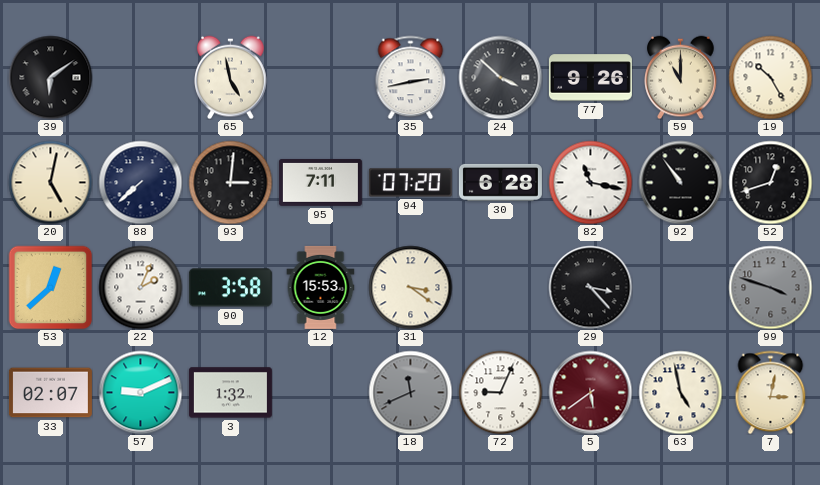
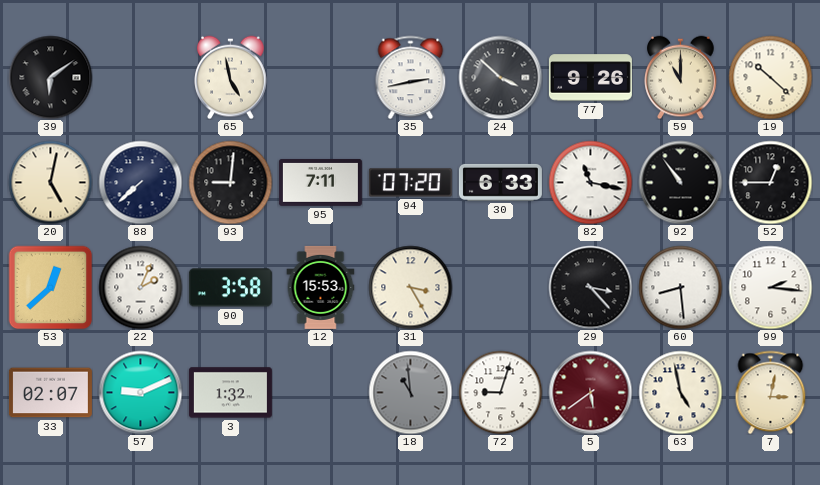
19: 10:25 -> 10:22 (770, 77)
93: 3:01 -> 9:01 (230, 182)
30: 6:28 -> 6:33 (500, 182)
52: 12:42 -> 12:45 (770, 182)
31: 3:21 -> 3:25 (410, 287)
60: none -> 8:29 (680, 287)
99: 3:48 -> 2:16 (770, 287)
99 dial: grey -> white (770, 287)
18: 11:41 -> 10:59 (410, 392)
72: 9:04 -> 9:03 (500, 392)
